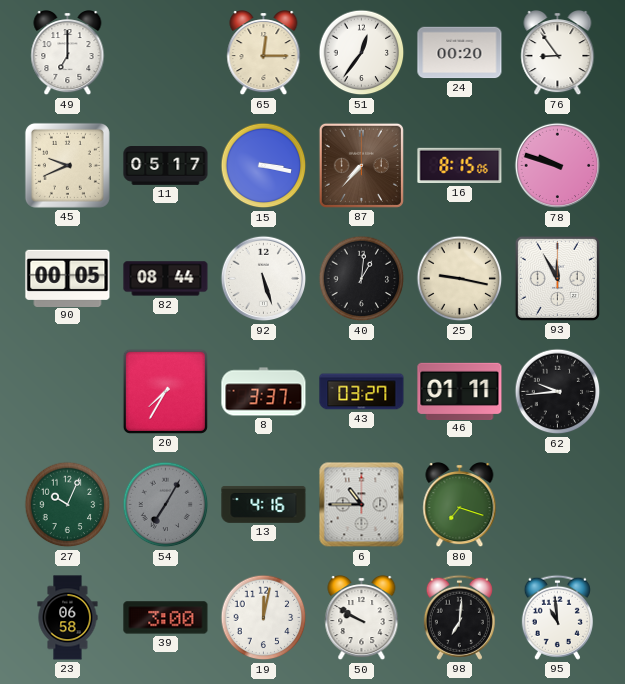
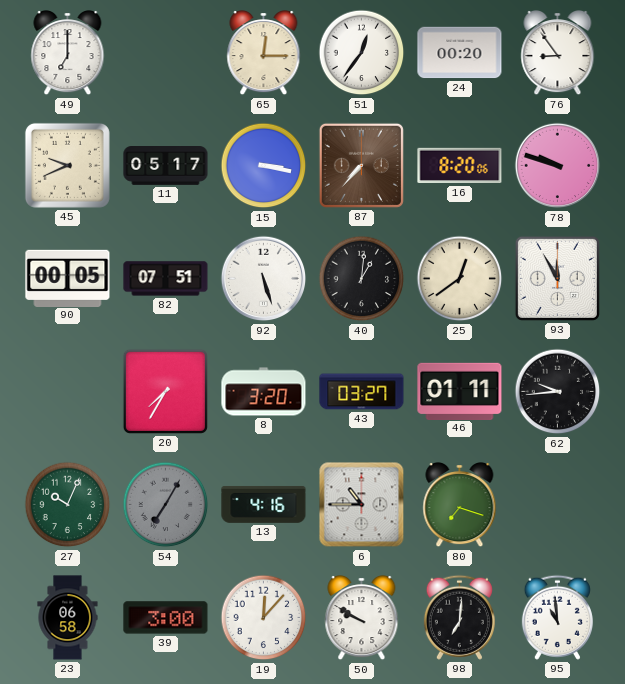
16: 8:15 -> 8:20 (460, 166)
82: 08:44 -> 07:51 (166, 279)
25: 9:17 -> 12:39 (460, 279)
8: 3:37 -> 3:20 (264, 392)
19: 12:02 -> 12:07 (264, 618)
